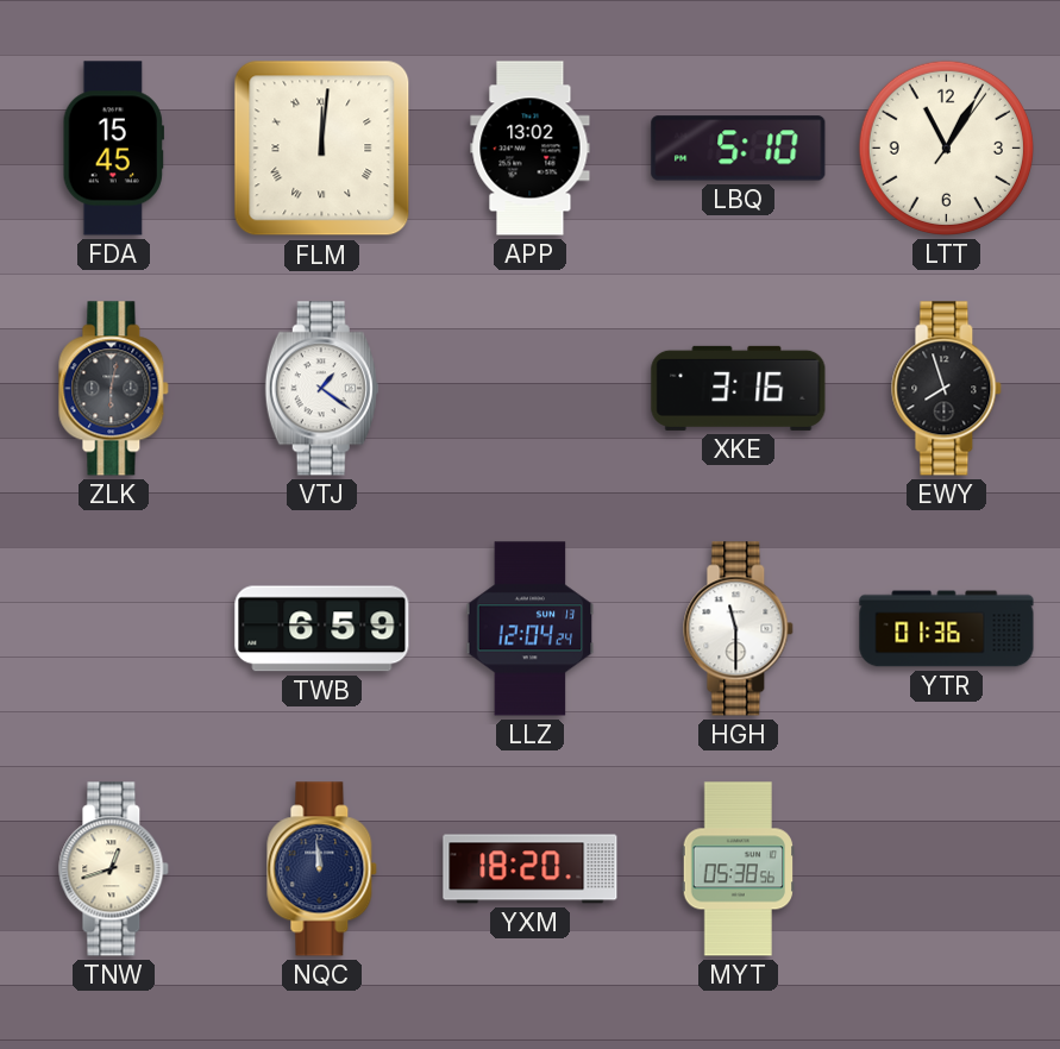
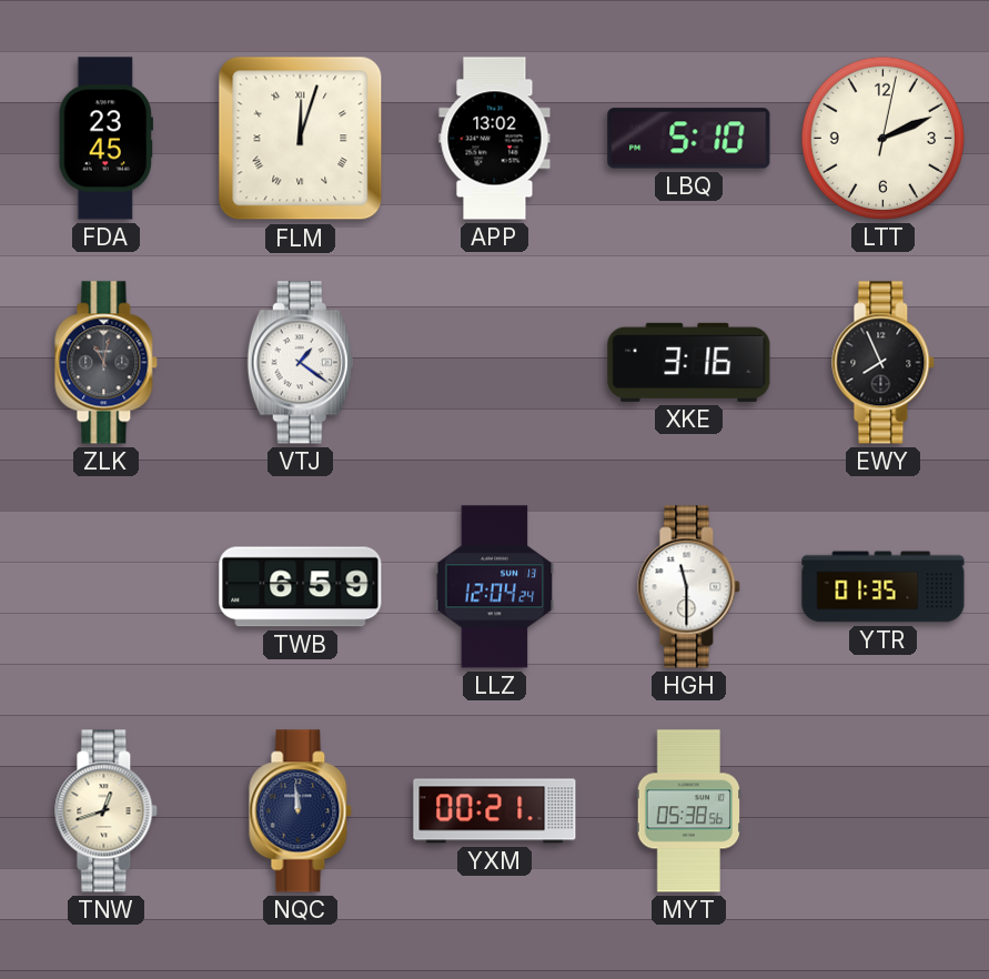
FDA: 15:45 -> 23:45 (105, 139)
FLM: 12:01 -> 12:03 (301, 139)
LTT: 11:05 -> 2:11 (882, 138)
ZLK: 6:02 -> 11:02 (107, 363)
EWY: 7:57 -> 7:56 (884, 363)
YTR: 01:36 -> 01:35 (884, 587)
YXM: 18:20 -> 00:21 (495, 811)
